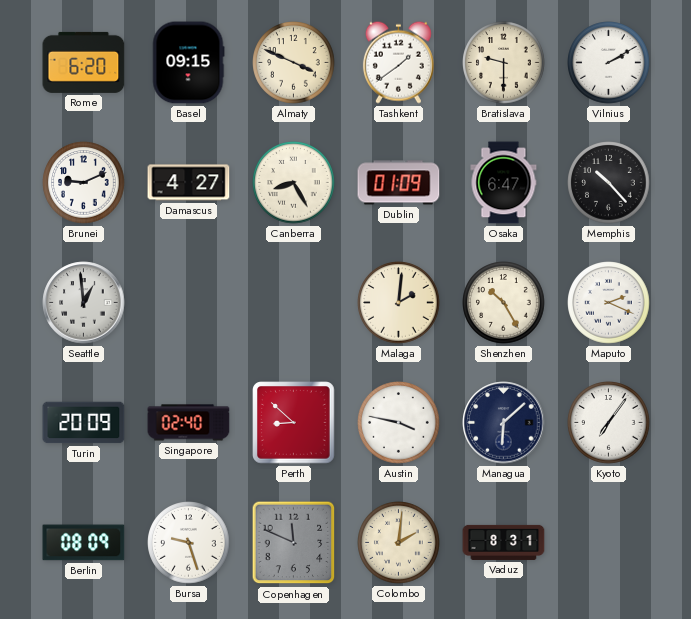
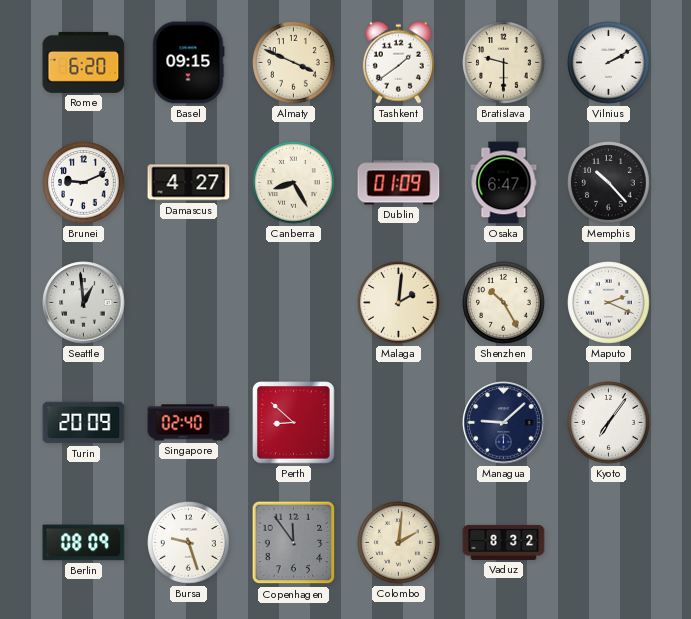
Austin: 3:47 -> none (399, 423)
Managua: 6:08 -> 9:08 (504, 423)
Copenhagen: 11:49 -> 11:54 (294, 543)
Vaduz: 8:31 -> 8:32 (504, 542)
